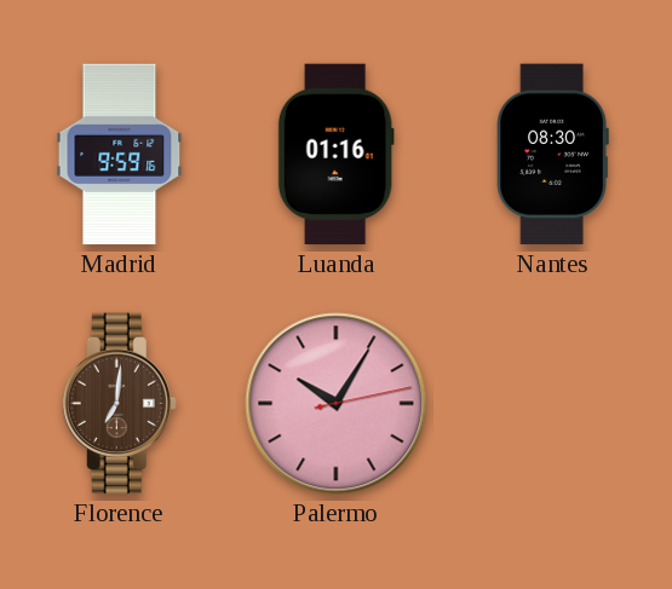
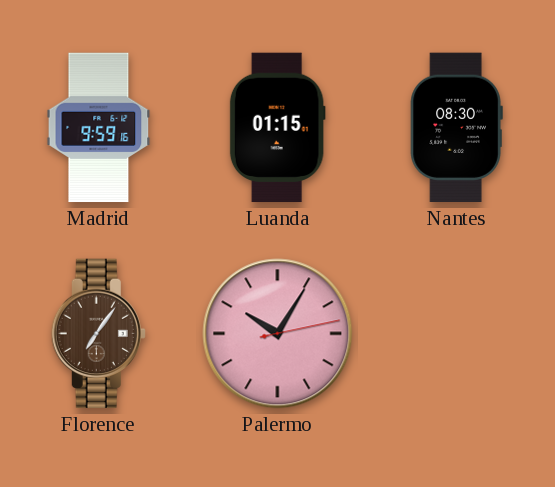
Luanda: 01:16 -> 01:15 (277, 128)
Florence: 7:01 -> 7:06 (98, 334)
